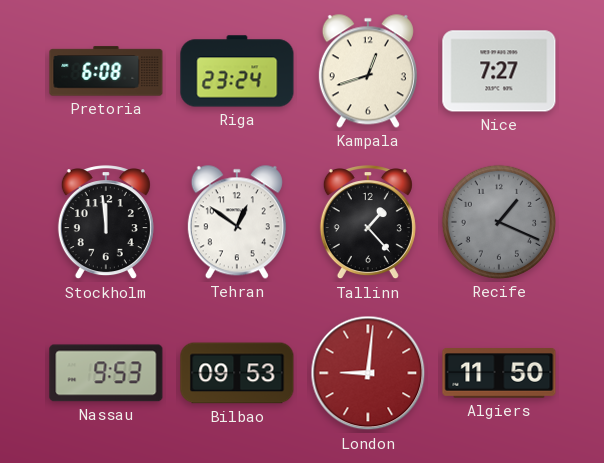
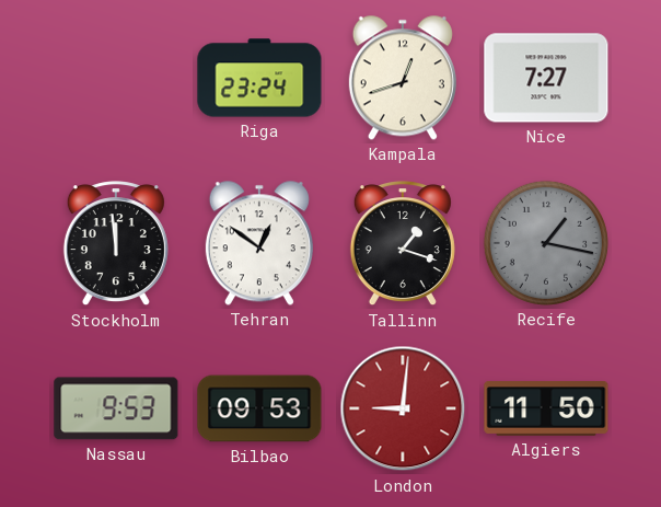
Pretoria: 6:08 -> none (106, 71)
Tallinn: 1:23 -> 1:18 (403, 244)
Recife: 1:19 -> 1:17 (546, 243)
